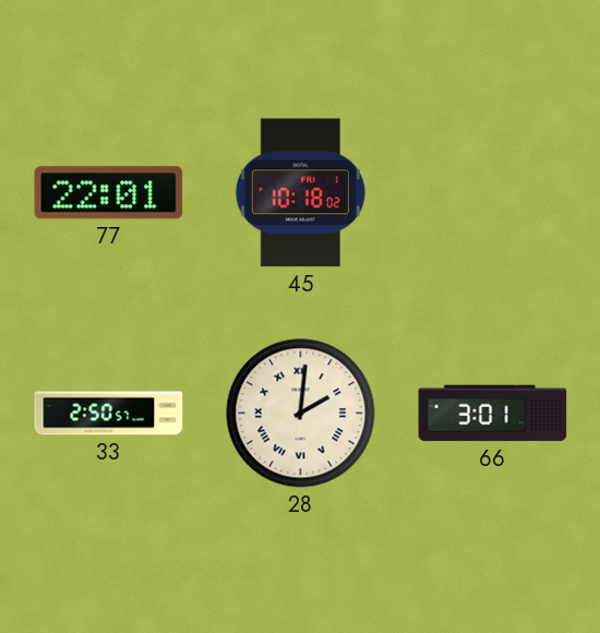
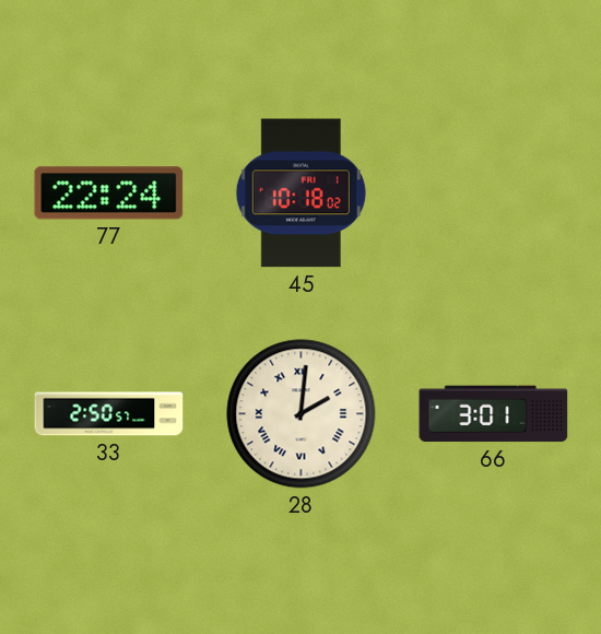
77: 22:01 -> 22:24 (109, 193)
